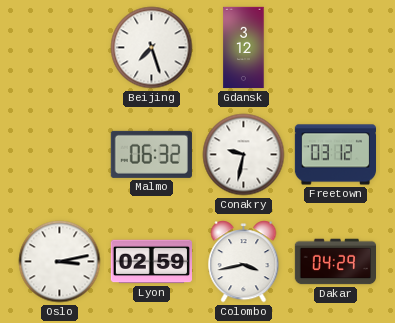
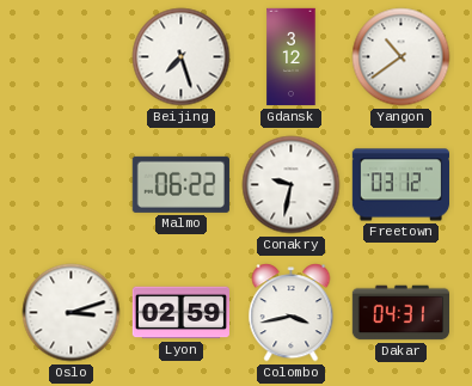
Yangon: none -> 10:39 (401, 57)
Malmo: 06:32 -> 06:22 (180, 184)
Oslo: 3:13 -> 3:12 (72, 313)
Dakar: 04:29 -> 04:31 (400, 313)
